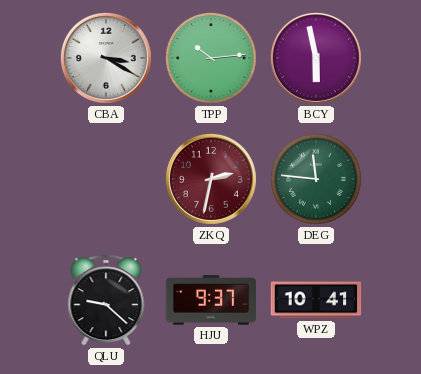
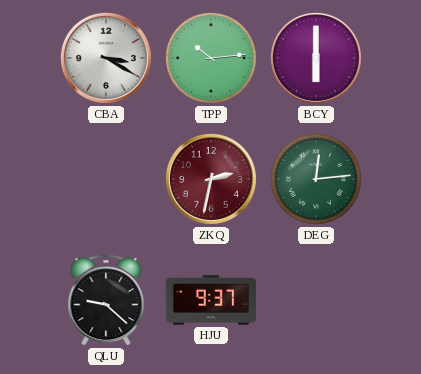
BCY: 5:58 -> 6:00 (316, 58)
DEG: 11:46 -> 12:14 (316, 179)
WPZ: 10:41 -> none (316, 300)
